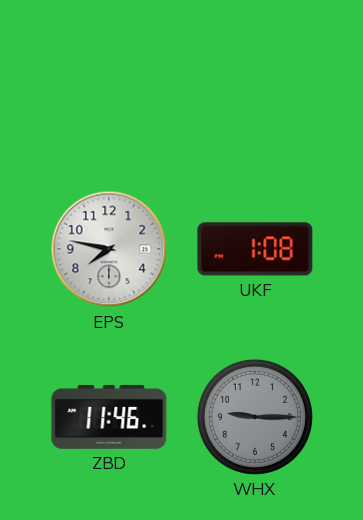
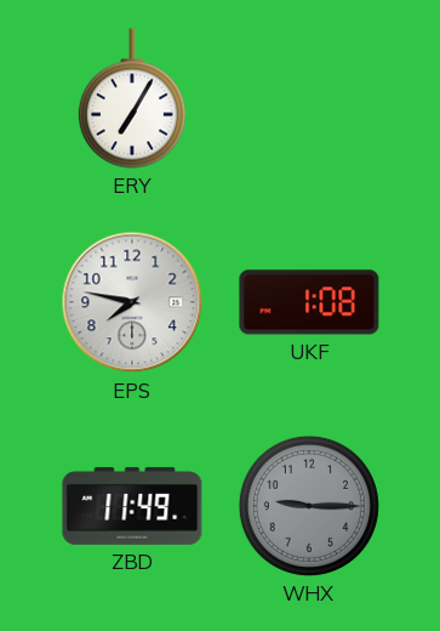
ERY: none -> 7:05 (132, 98)
ZBD: 11:46 -> 11:49 (132, 506)
